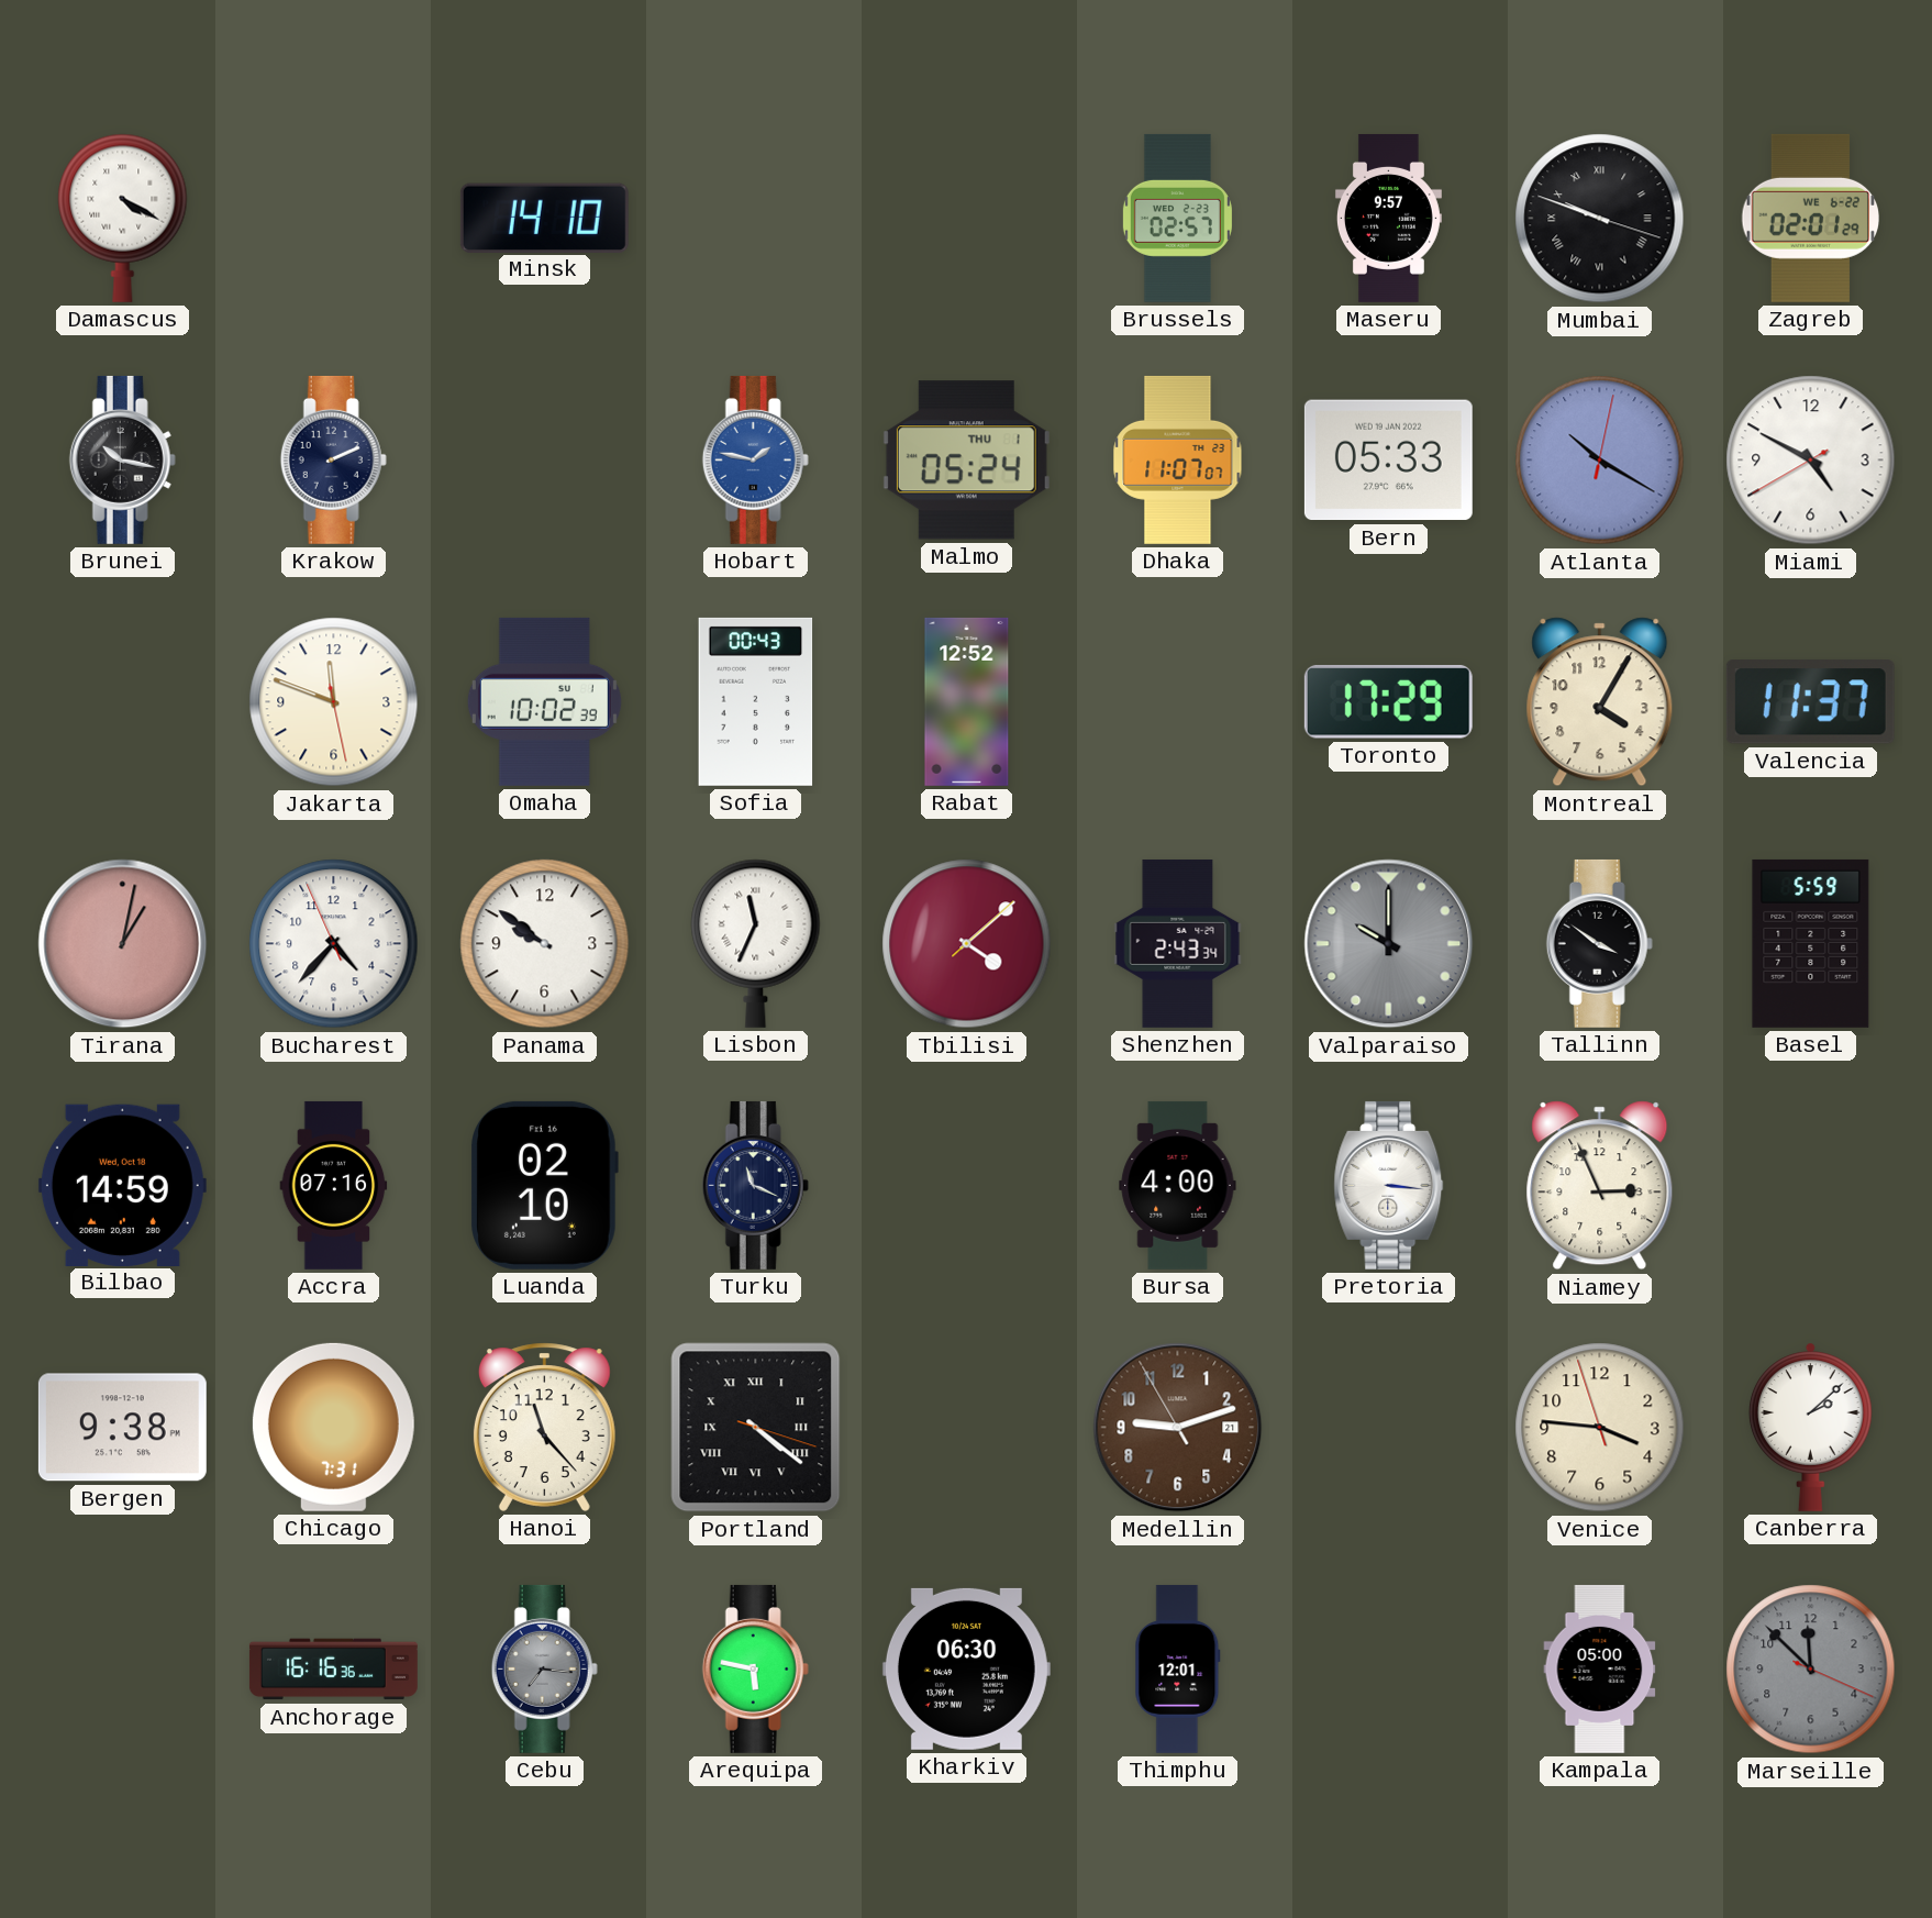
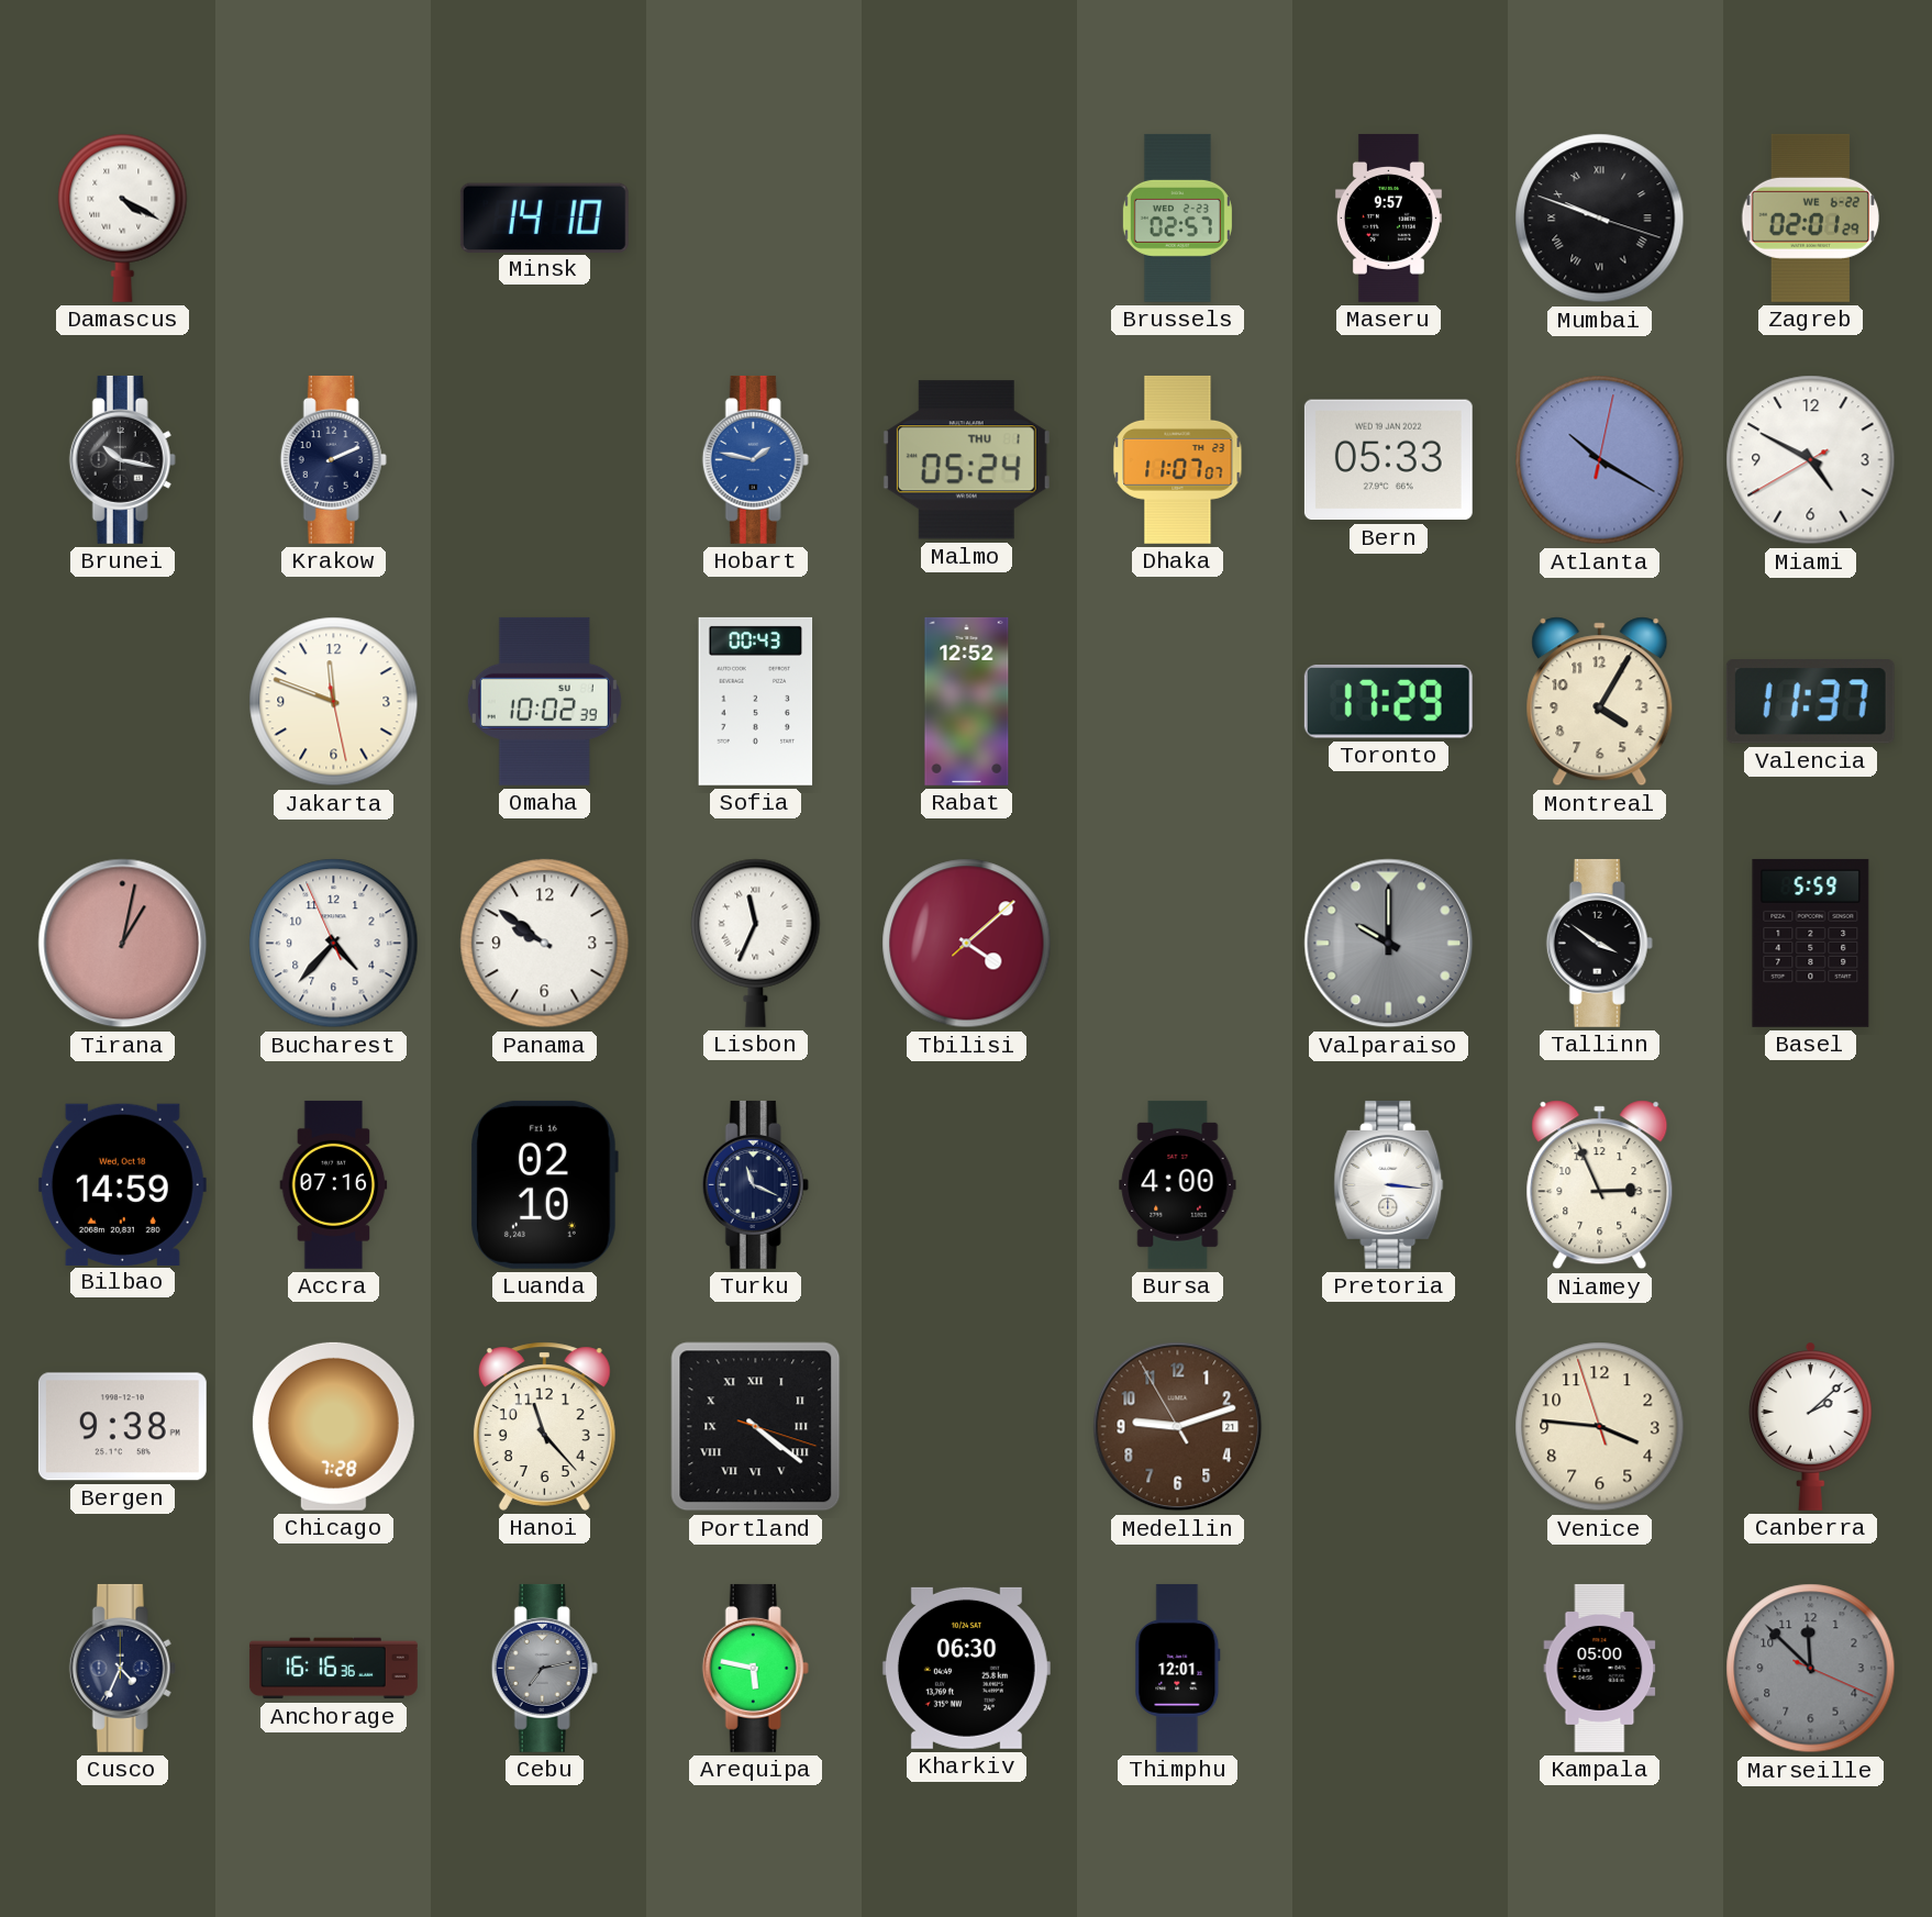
Shenzhen: 2:43 -> none (1178, 943)
Chicago: 7:31 -> 7:28 (333, 1426)
Cusco: none -> 4:34 (122, 1668)
Cebu: 7:16 -> 7:13 (544, 1668)
